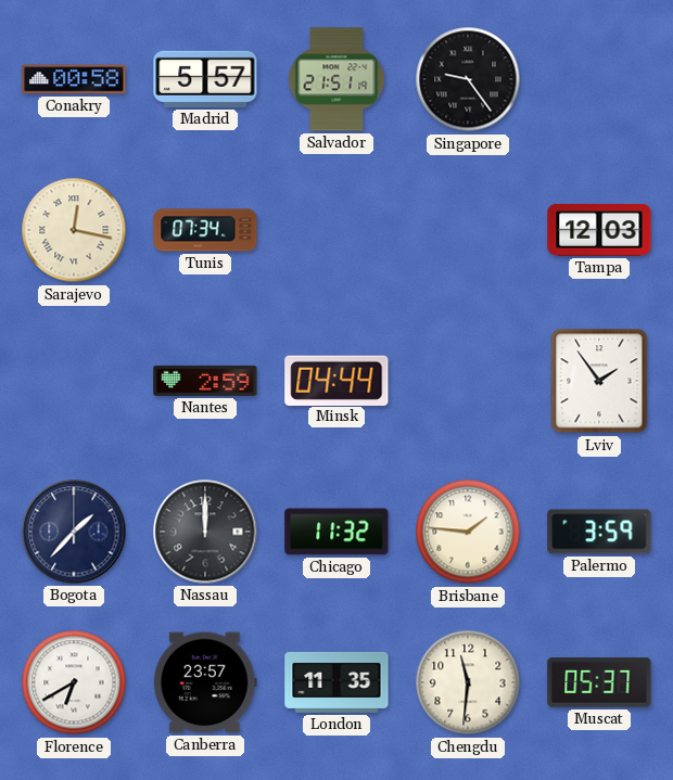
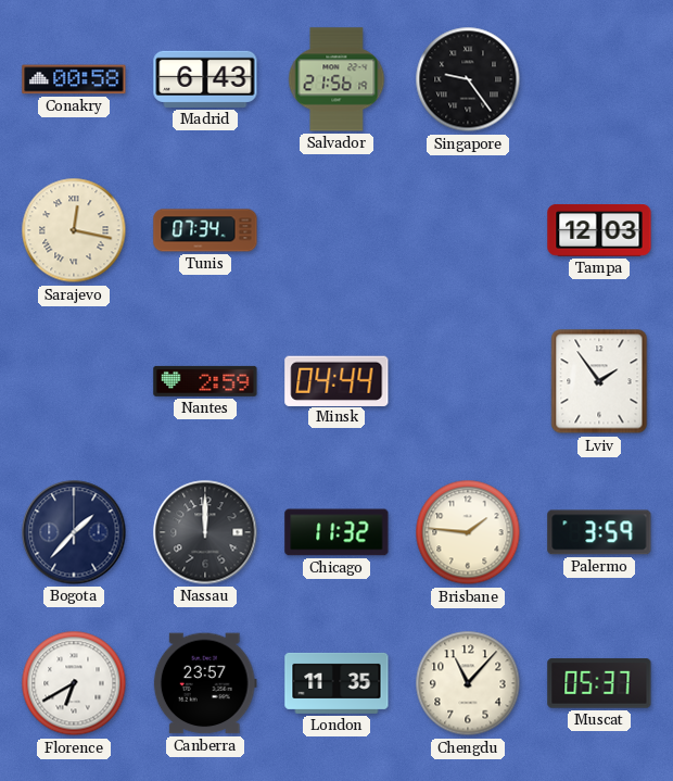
Madrid: 5:57 -> 6:43 (205, 79)
Salvador: 21:51 -> 21:56 (336, 79)
Chengdu: 11:31 -> 11:07 (468, 683)
